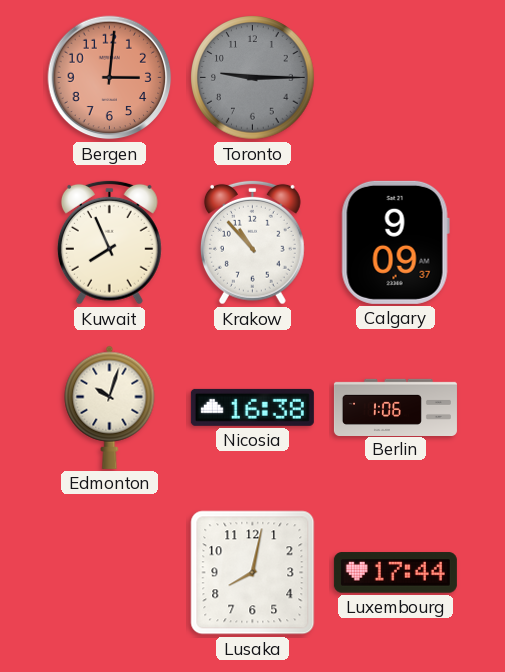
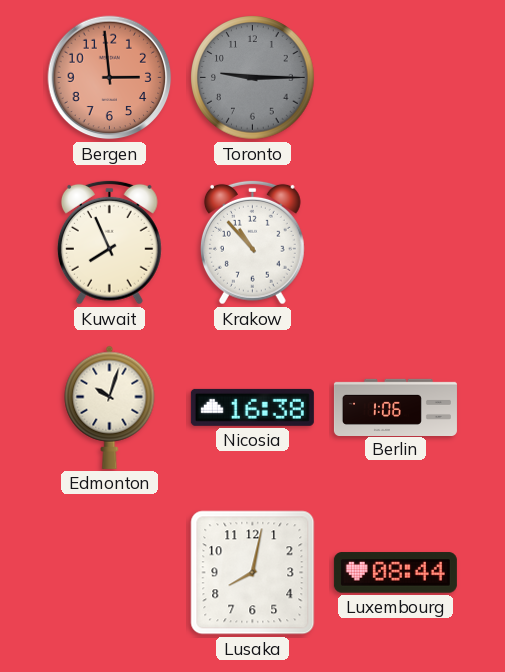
Bergen: 3:01 -> 2:59 (110, 78)
Calgary: 9:09 -> none (395, 242)
Luxembourg: 17:44 -> 08:44 (395, 573)
